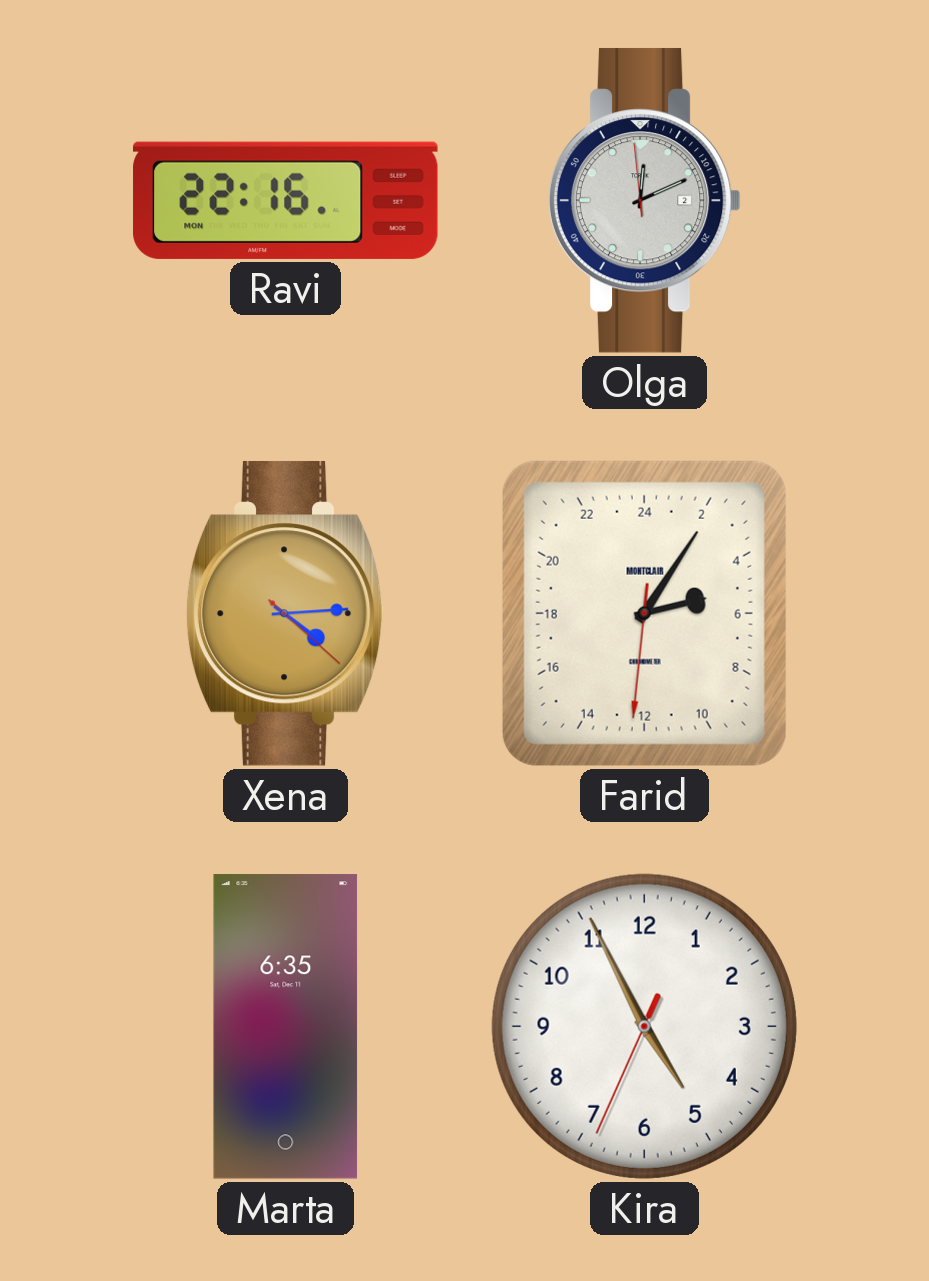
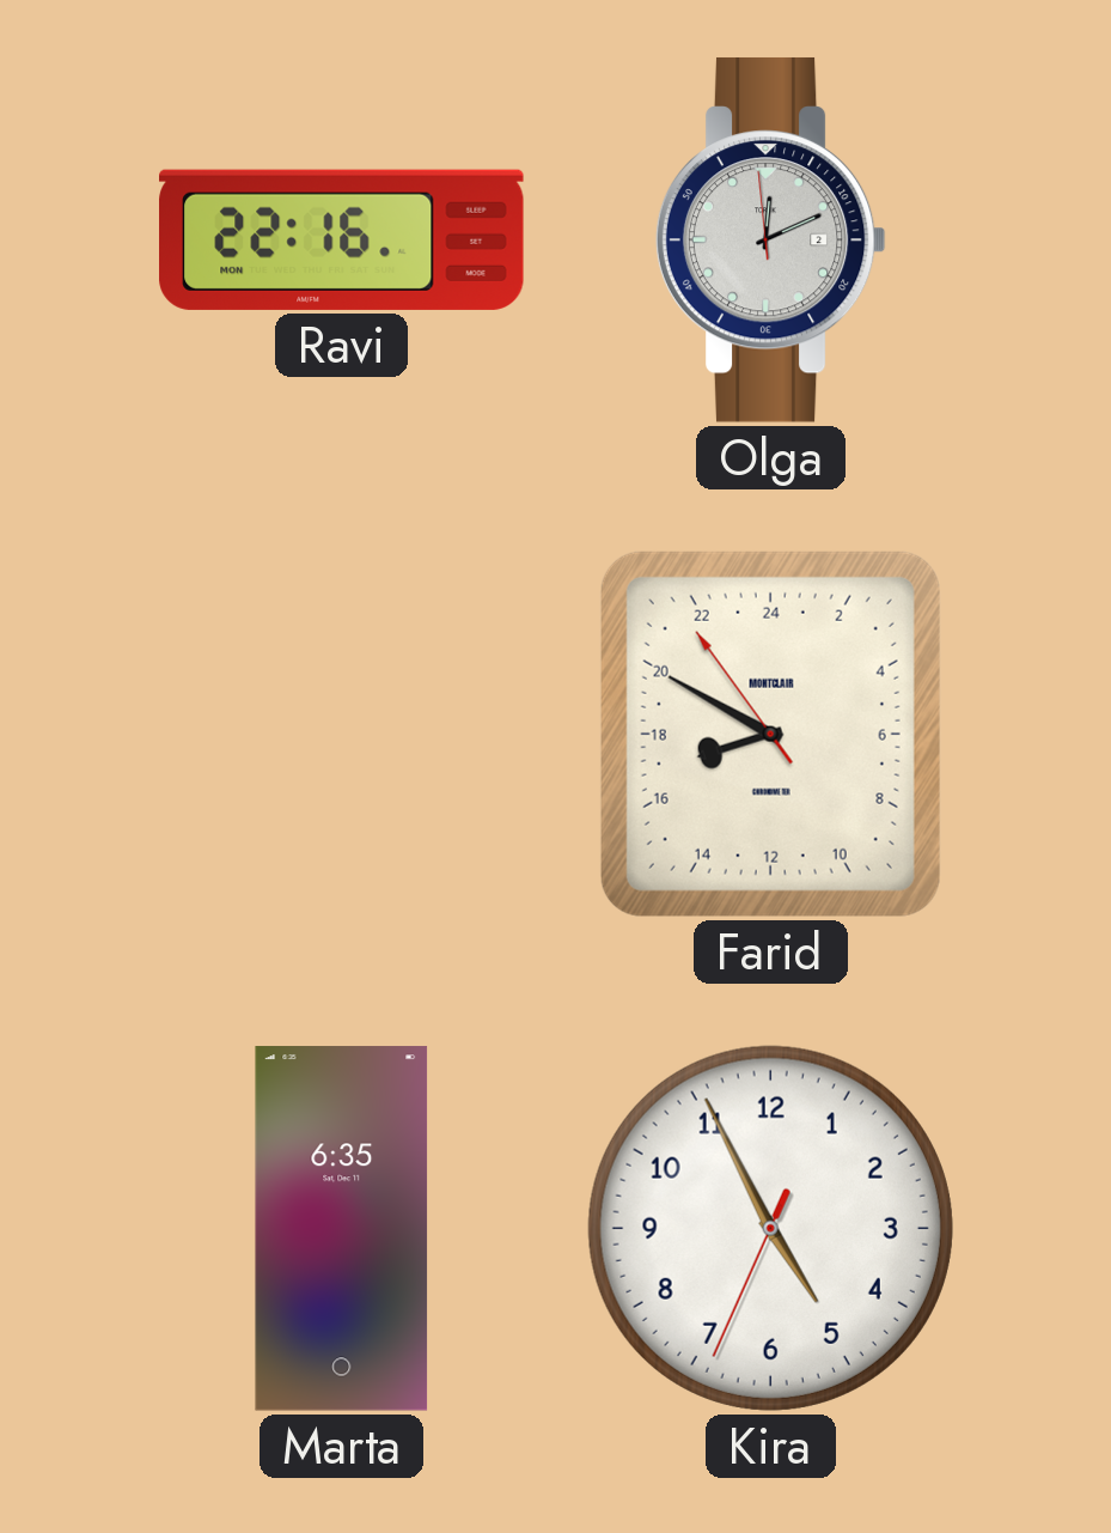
Xena: 4:14 -> none (285, 613)
Farid: 5:05 -> 16:49 (770, 734)
